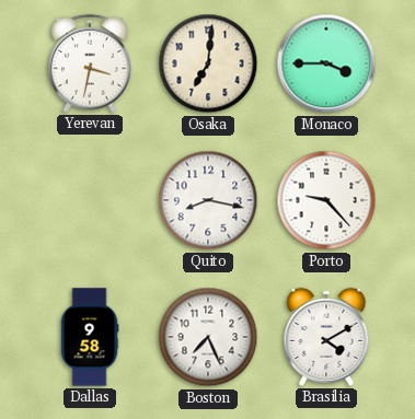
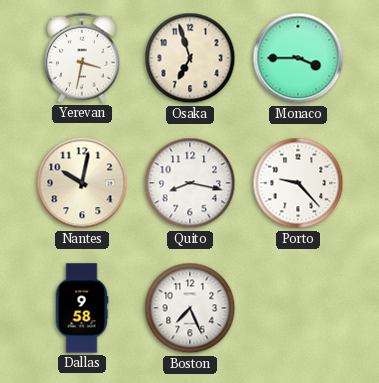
Osaka: 7:01 -> 6:57 (190, 58)
Nantes: none -> 10:02 (82, 183)
Brasilia: 4:10 -> none (326, 337)
